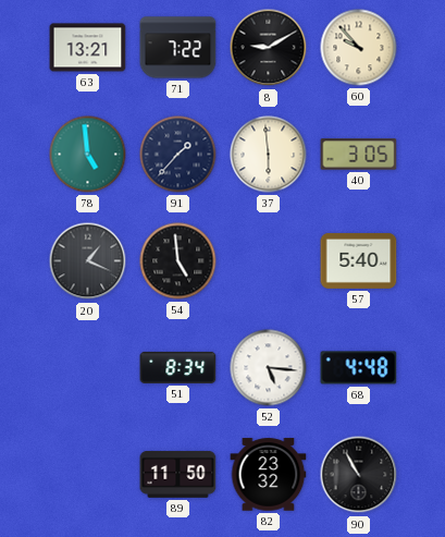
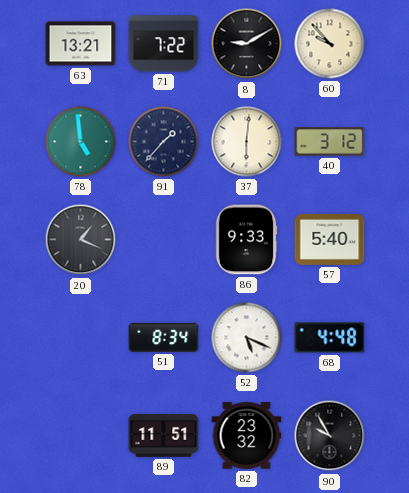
37: 5:59 -> 6:01 (247, 142)
40: 3:05 -> 3:12 (330, 142)
54: 4:59 -> none (178, 261)
86: none -> 9:33 (246, 240)
52: 5:16 -> 5:19 (247, 338)
89: 11:50 -> 11:51 (164, 435)
90: 10:55 -> 9:55 (330, 436)
